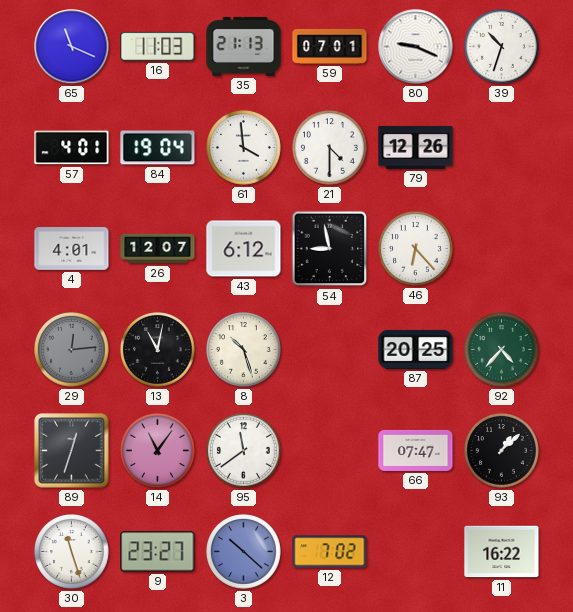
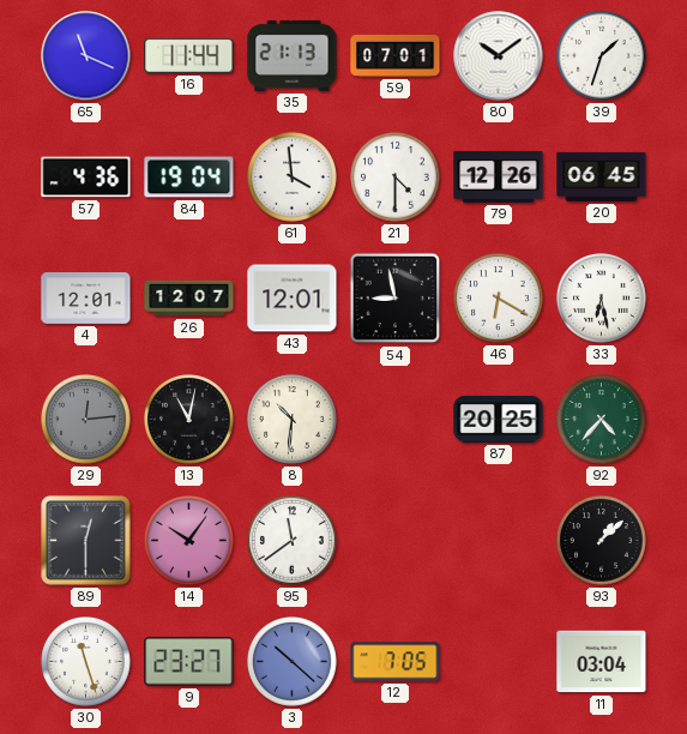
16: 11:03 -> 11:44 (189, 55)
80: 9:19 -> 10:09 (499, 56)
39: 10:33 -> 1:33 (602, 56)
57: 4:01 -> 4:36 (86, 178)
20: none -> 06:45 (602, 176)
4: 4:01 -> 12:01 (86, 299)
43: 6:12 -> 12:01 (293, 299)
46: 6:23 -> 6:20 (499, 299)
33: none -> 6:28 (602, 299)
8: 10:27 -> 10:31 (293, 420)
89: 12:33 -> 12:30 (86, 541)
14: 11:06 -> 10:06 (189, 541)
66: 07:47 -> none (416, 450)
12: 7:02 -> 7:05 (396, 662)
11: 16:22 -> 03:04 (602, 662)
